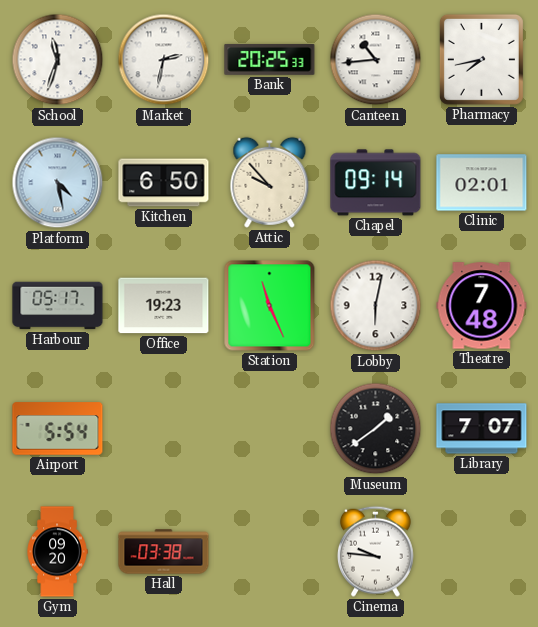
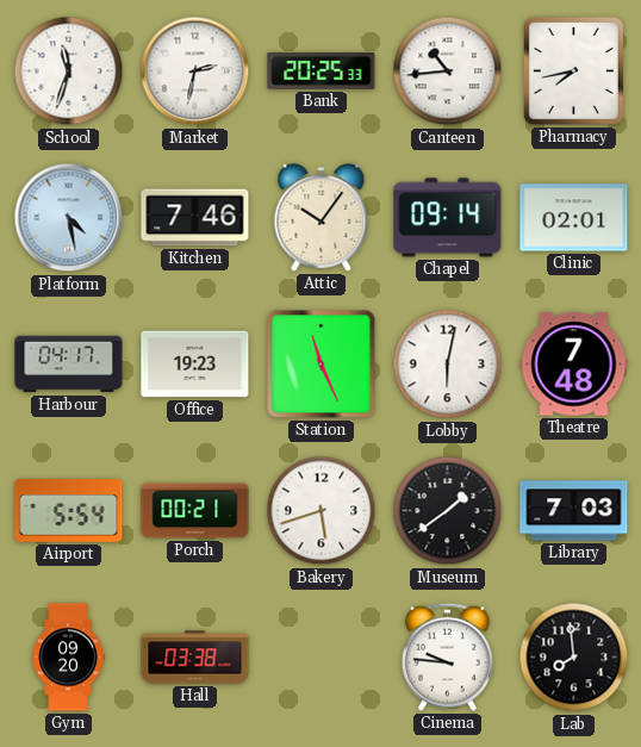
Kitchen: 6:50 -> 7:46 (195, 218)
Attic: 9:53 -> 10:06 (322, 217)
Harbour: 05:17 -> 04:17 (69, 365)
Porch: none -> 00:21 (195, 511)
Bakery: none -> 5:42 (322, 511)
Library: 7:07 -> 7:03 (574, 511)
Lab: none -> 7:59 (574, 658)
